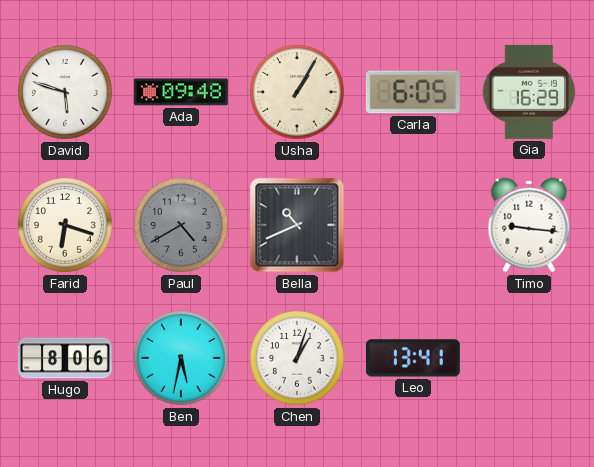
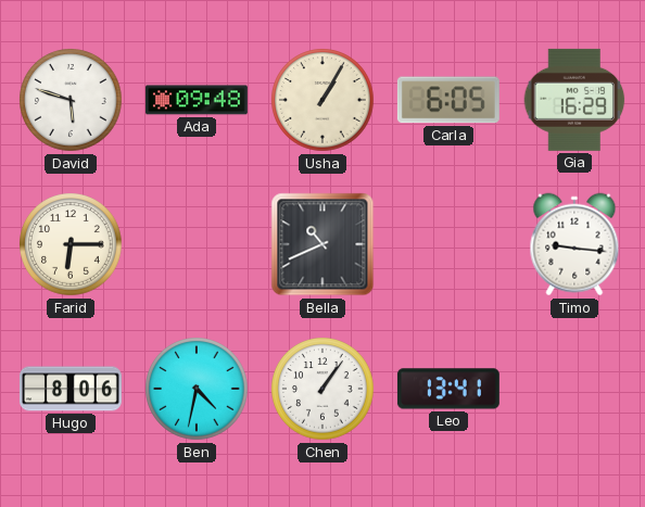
Farid: 6:18 -> 6:15 (71, 244)
Paul: 4:40 -> none (181, 225)
Ben: 5:32 -> 4:32 (197, 389)
Chen: 1:03 -> 1:06 (322, 389)
